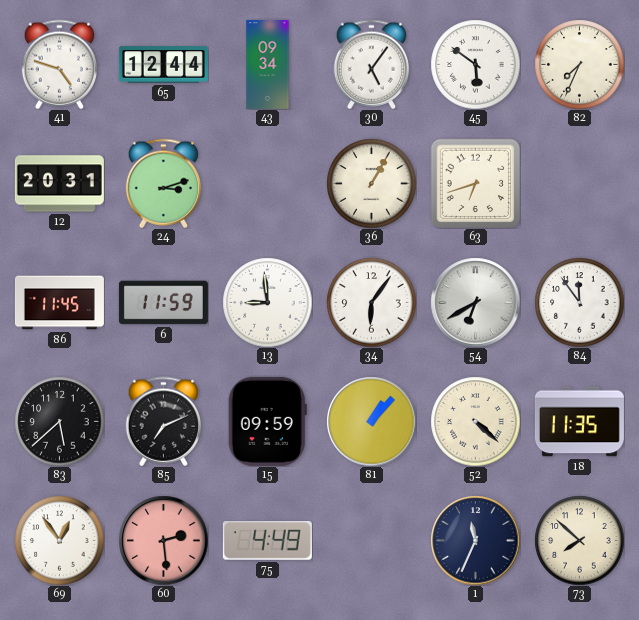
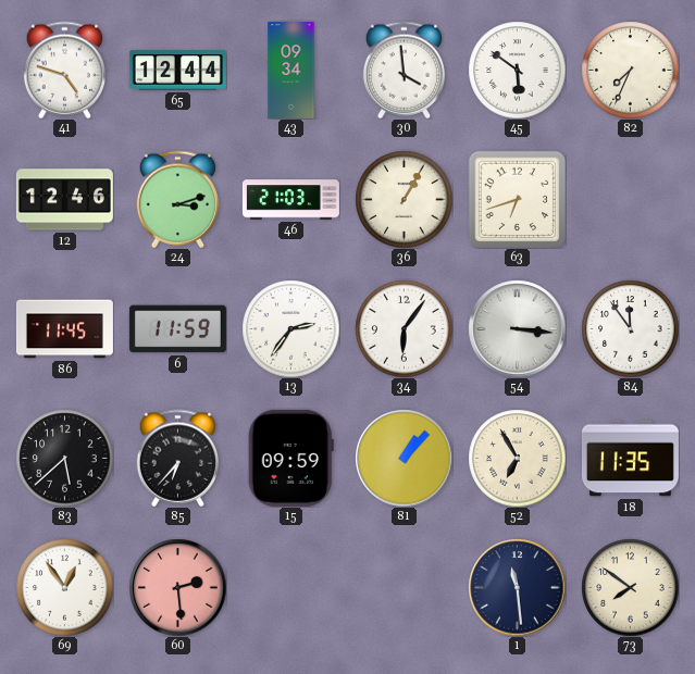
30: 5:06 -> 3:59 (404, 70)
12: 20:31 -> 12:46 (64, 200)
46: none -> 21:03 (290, 200)
13: 8:59 -> 2:36 (290, 328)
54: 6:40 -> 3:16 (517, 328)
85: 7:11 -> 6:37 (177, 458)
52: 4:22 -> 6:55 (517, 458)
75: 4:49 -> none (267, 541)
1: 11:34 -> 11:29 (517, 587)
73: 7:52 -> 7:51 (630, 587)
